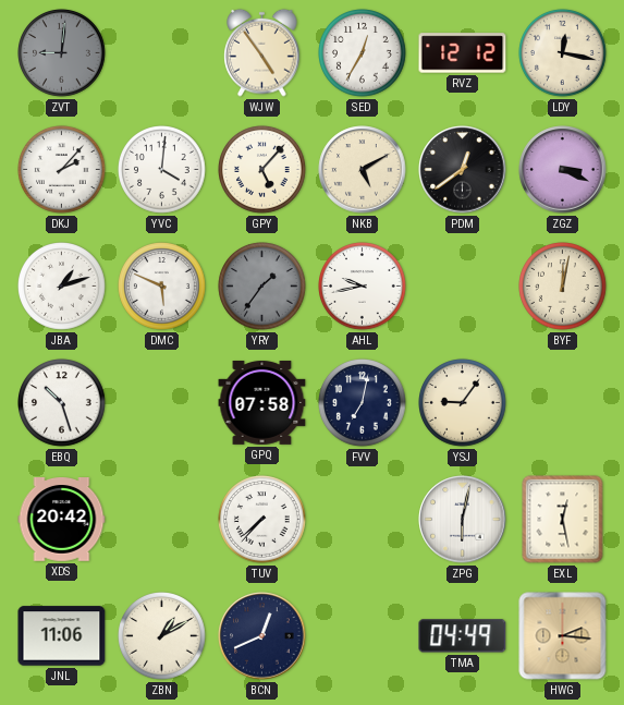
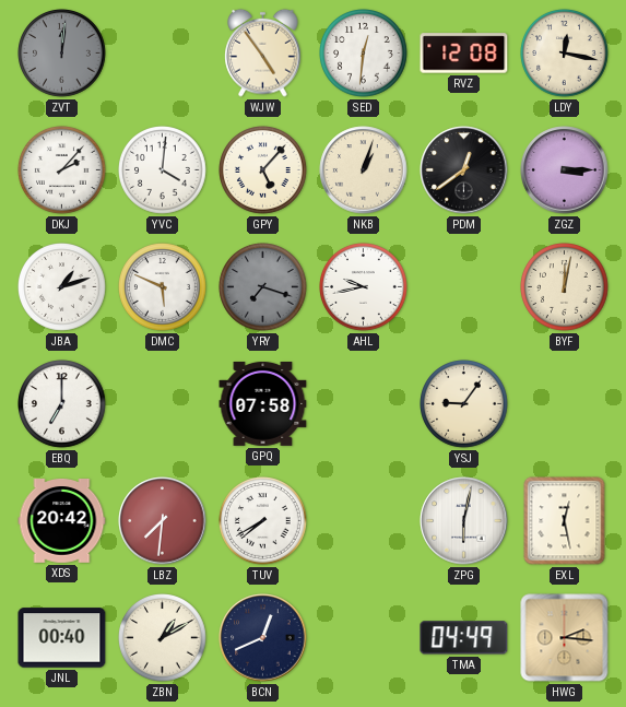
ZVT: 9:01 -> 12:01 (62, 54)
SED: 12:35 -> 12:31 (364, 54)
RVZ: 12:12 -> 12:08 (464, 54)
NKB: 5:10 -> 1:03 (364, 170)
ZGZ: 3:19 -> 3:15 (565, 170)
YRY: 1:36 -> 7:18 (263, 287)
EBQ: 10:27 -> 7:00 (62, 404)
FVV: 7:02 -> none (363, 403)
LBZ: none -> 7:31 (163, 521)
TUV: 7:37 -> 7:40 (263, 521)
JNL: 11:06 -> 00:40 (62, 638)
